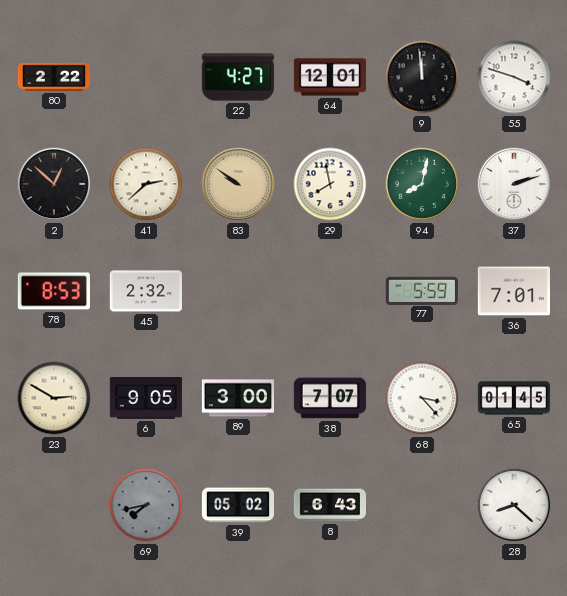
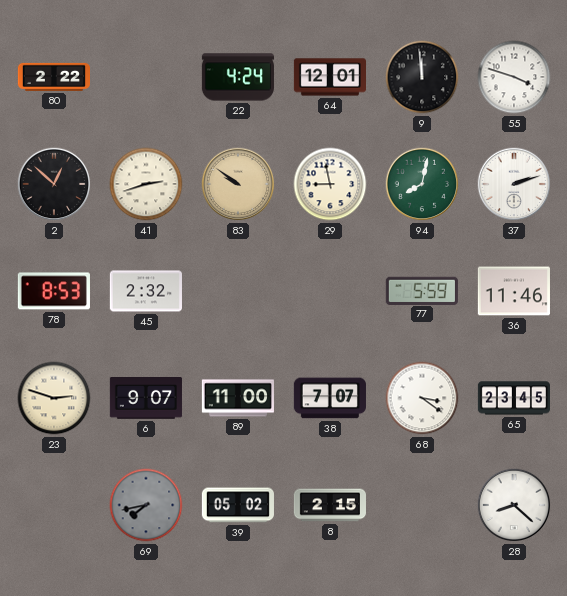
22: 4:27 -> 4:24 (238, 77)
41: 2:38 -> 2:42 (146, 184)
29: 7:58 -> 8:58 (330, 184)
36: 7:01 -> 11:46 (514, 291)
23: 2:50 -> 2:48 (54, 398)
6: 9:05 -> 9:07 (146, 399)
89: 3:00 -> 11:00 (238, 398)
68: 3:23 -> 3:21 (422, 398)
65: 01:45 -> 23:45 (514, 398)
8: 6:43 -> 2:15 (330, 505)
